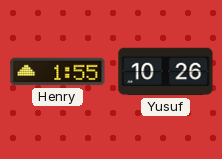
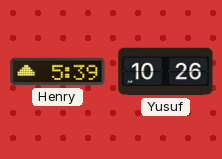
Henry: 1:55 -> 5:39 (58, 72)
